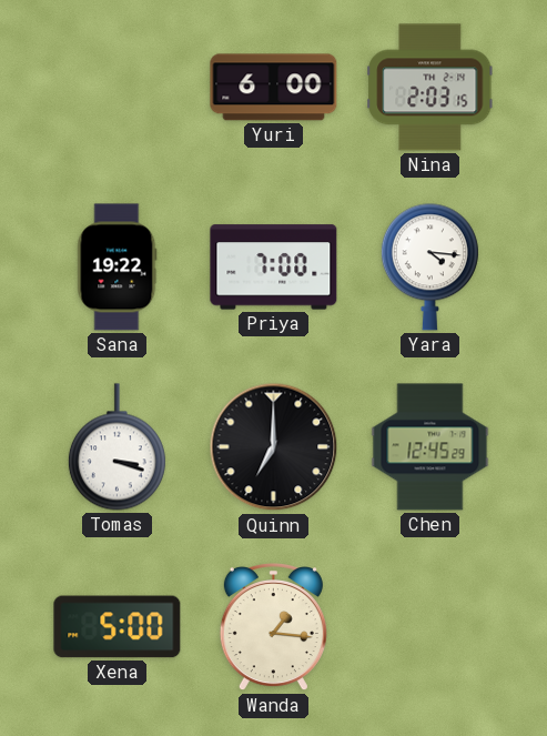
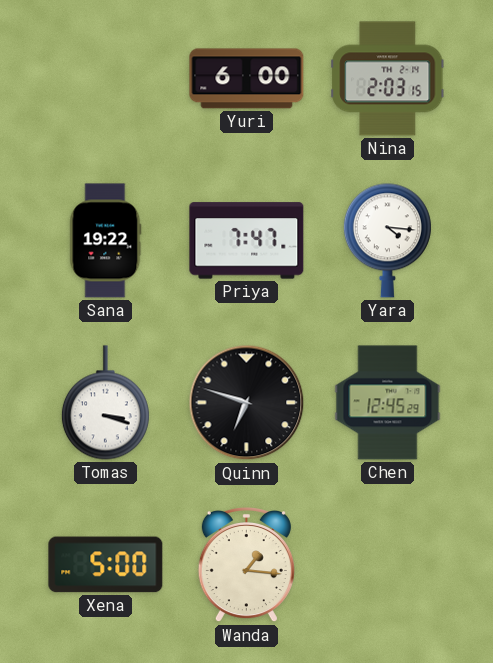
Priya: 7:00 -> 7:47 (247, 241)
Quinn: 7:00 -> 6:48 (247, 403)
